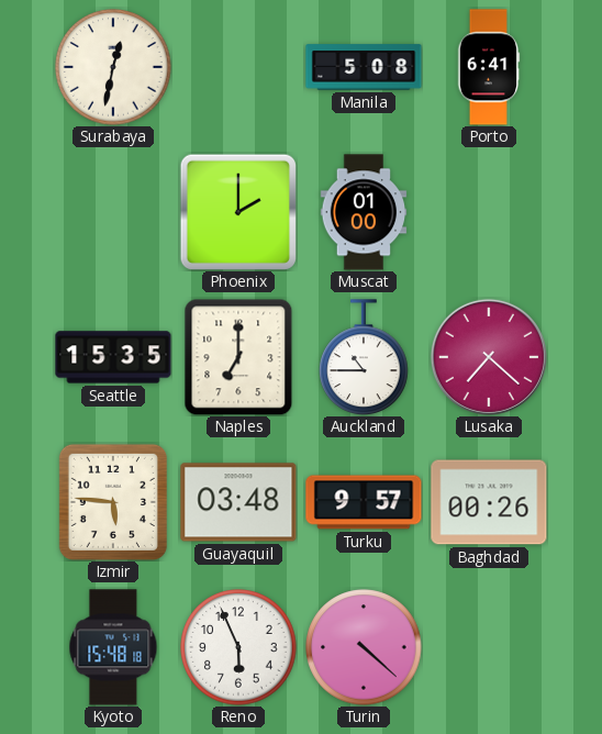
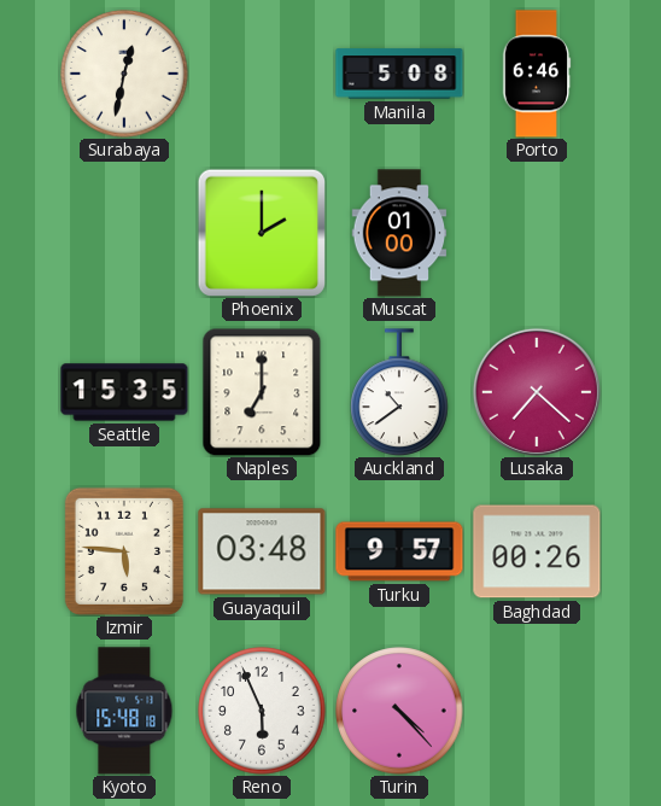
Porto: 6:41 -> 6:46 (537, 74)
Auckland: 10:45 -> 10:39 (399, 392)
Turin: 4:22 -> 4:23 (399, 711)
